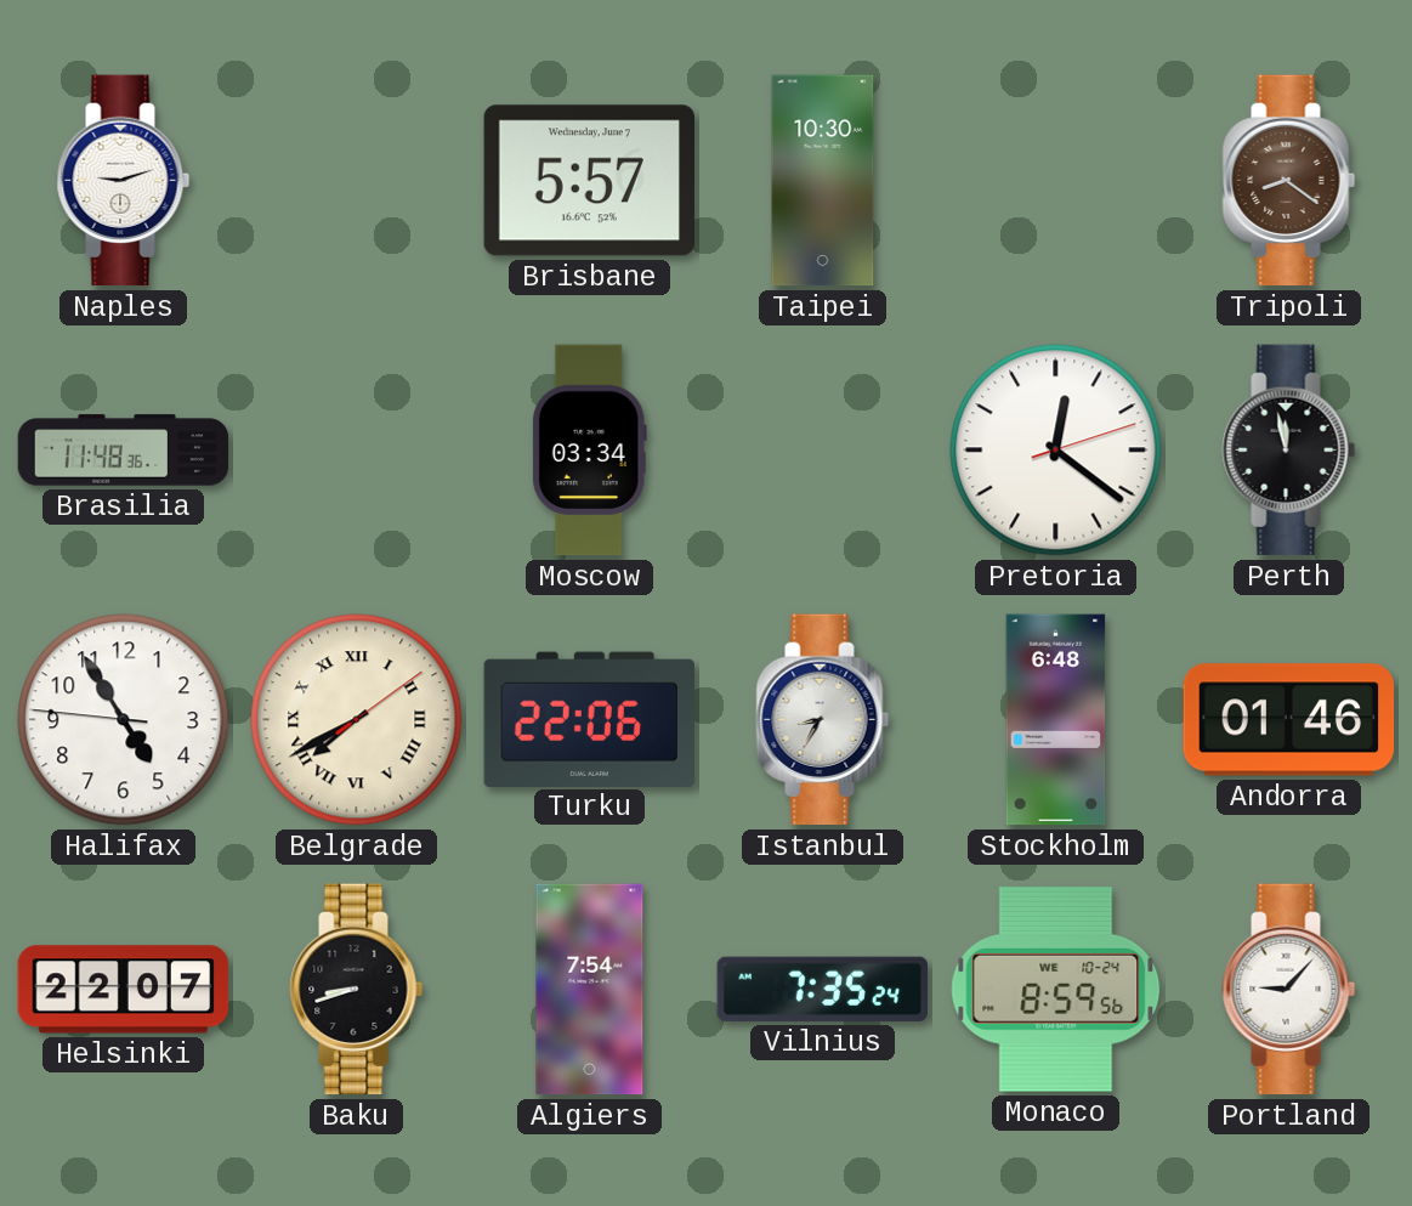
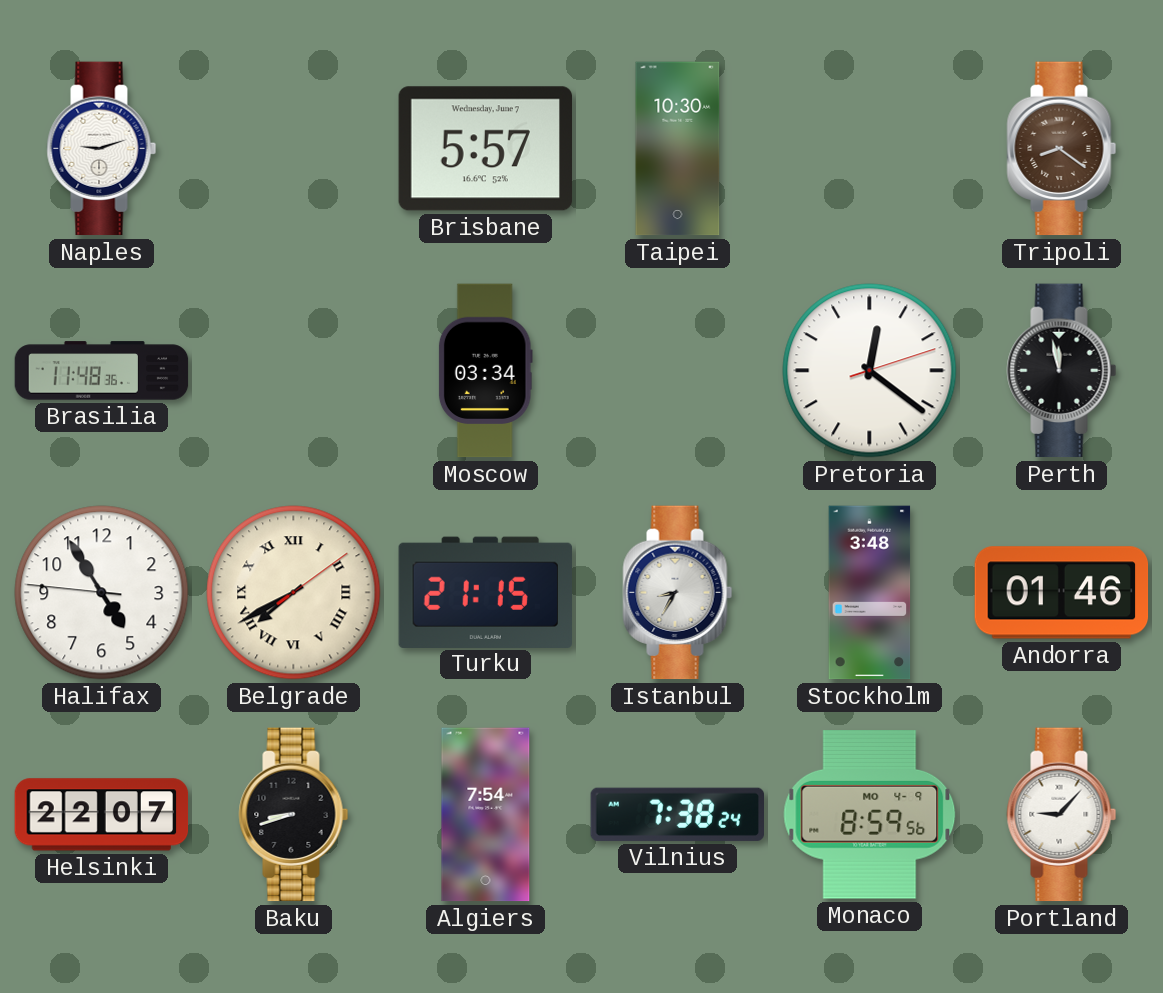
Turku: 22:06 -> 21:15 (485, 592)
Stockholm: 6:48 -> 3:48 (870, 593)
Vilnius: 7:35 -> 7:38 (677, 814)
Monaco date: WE 10-24 -> MO 4-9 (870, 815)
